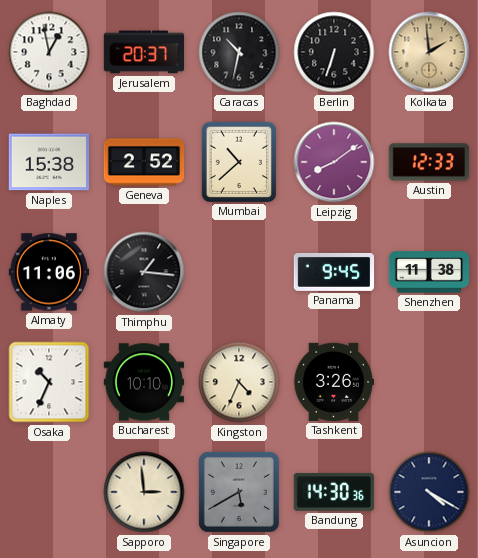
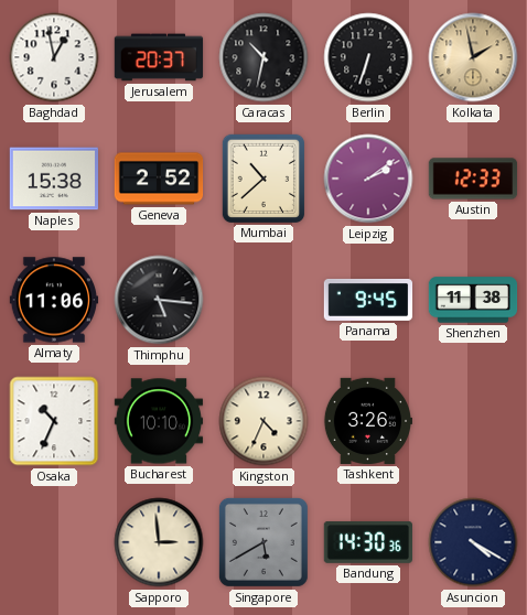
Kolkata: 1:59 -> 1:58 (473, 57)
Leipzig: 8:09 -> 2:09 (368, 179)
Thimphu: 1:16 -> 5:16 (159, 300)
